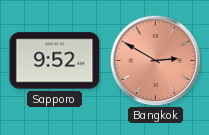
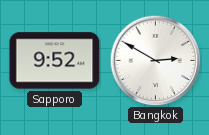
Bangkok dial: salmon -> white (155, 60)
